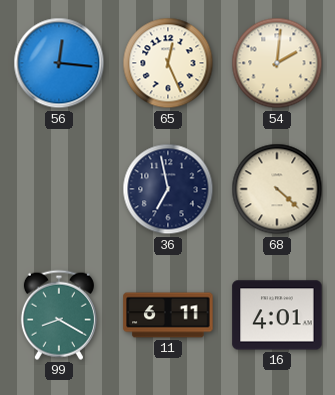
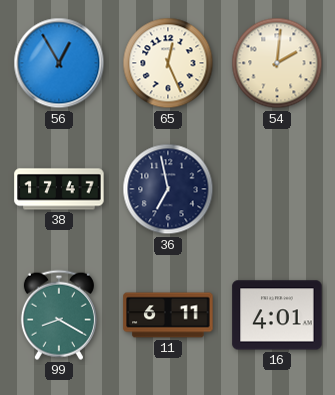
56: 12:16 -> 12:55 (59, 63)
38: none -> 17:47 (59, 189)
68: 4:22 -> none (277, 189)
